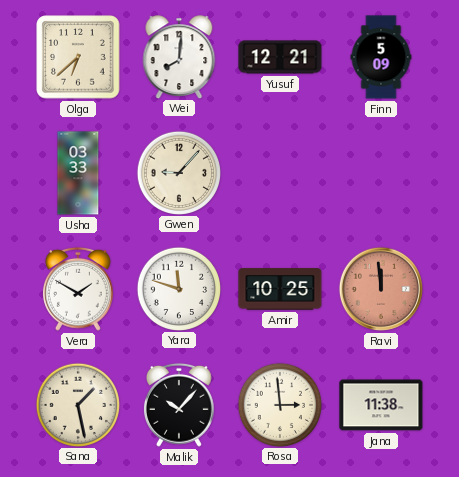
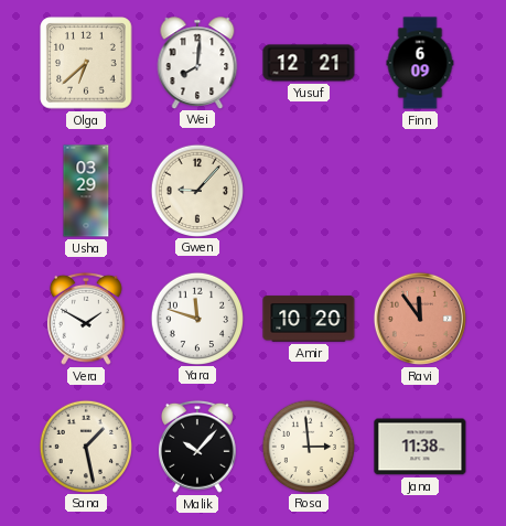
Finn: 5:09 -> 6:09 (420, 63)
Usha: 03:33 -> 03:29 (86, 191)
Amir: 10:25 -> 10:20 (309, 319)
Ravi: 11:59 -> 11:54 (420, 319)
